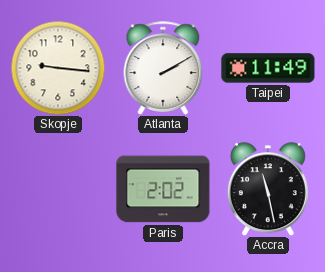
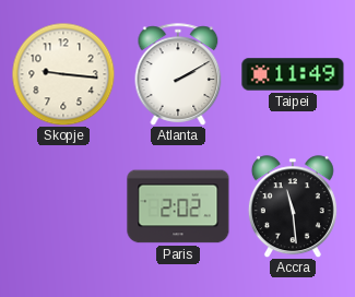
Accra: 11:28 -> 11:29 (293, 206)
